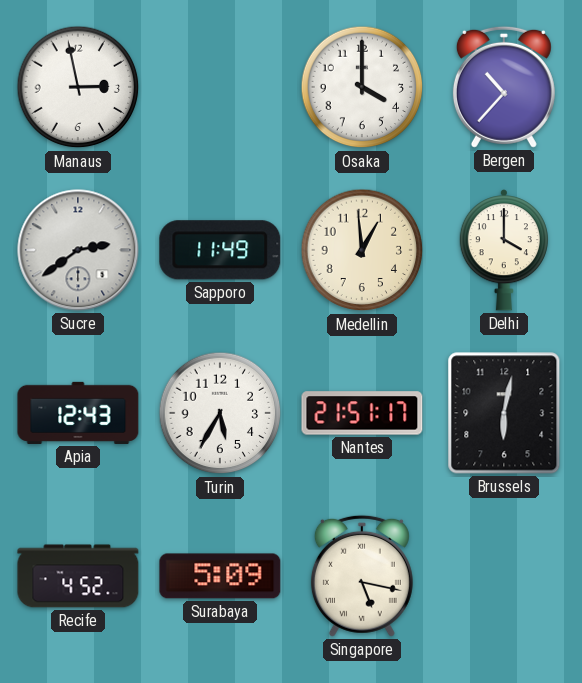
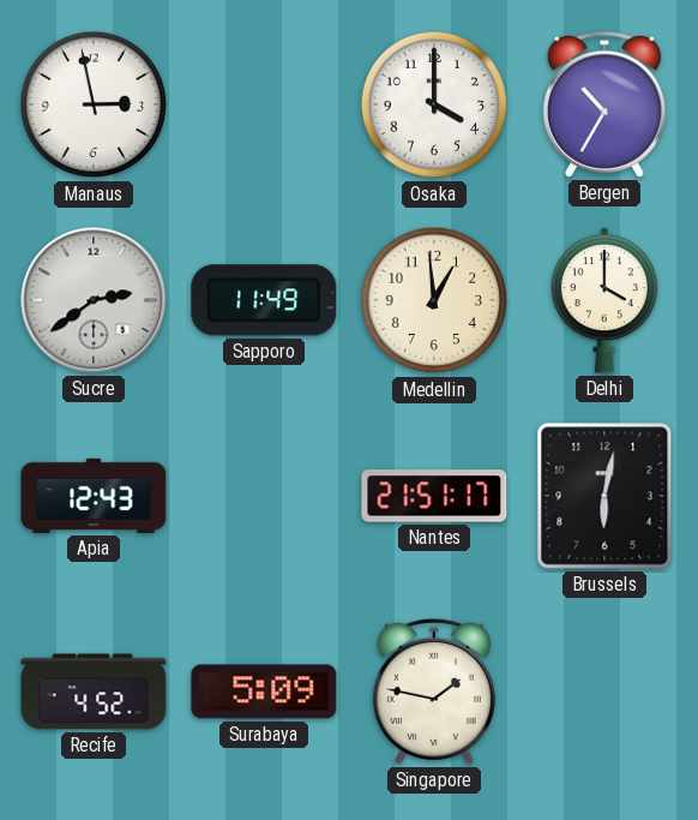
Bergen: 10:37 -> 10:35 (604, 104)
Turin: 5:35 -> none (220, 413)
Singapore: 5:17 -> 1:47 (434, 692)
